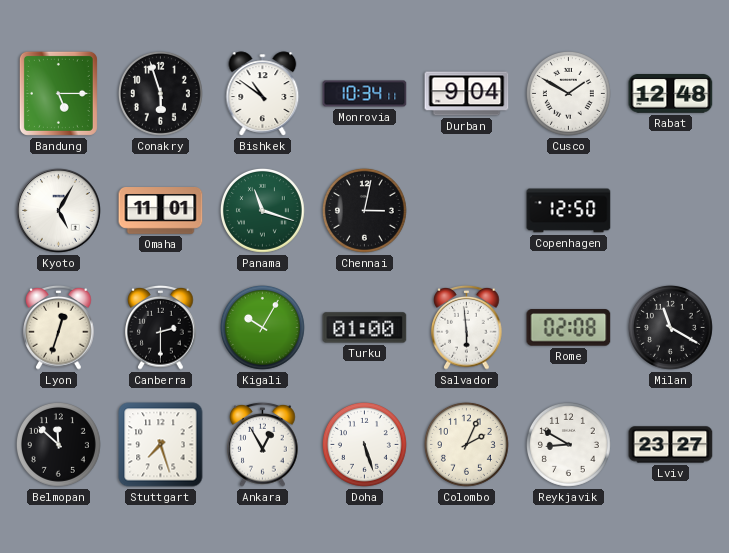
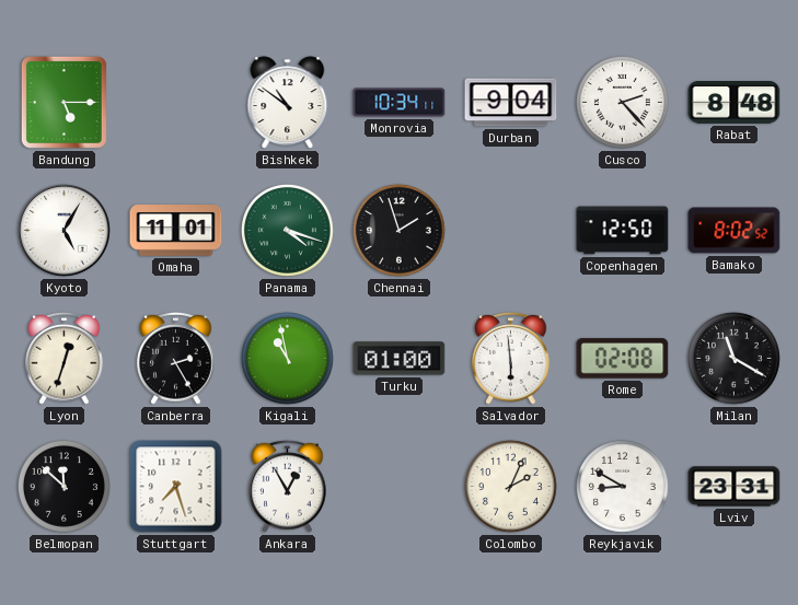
Conakry: 5:57 -> none (160, 93)
Cusco: 1:50 -> 2:23 (622, 102)
Rabat: 12:48 -> 8:48 (735, 103)
Panama: 11:18 -> 4:18 (287, 230)
Chennai: 3:02 -> 1:57 (398, 230)
Bamako: none -> 8:02 (735, 231)
Canberra: 2:30 -> 2:25 (176, 358)
Kigali: 10:05 -> 10:58 (287, 358)
Doha: 5:27 -> none (364, 444)
Lviv: 23:27 -> 23:31 (735, 487)
